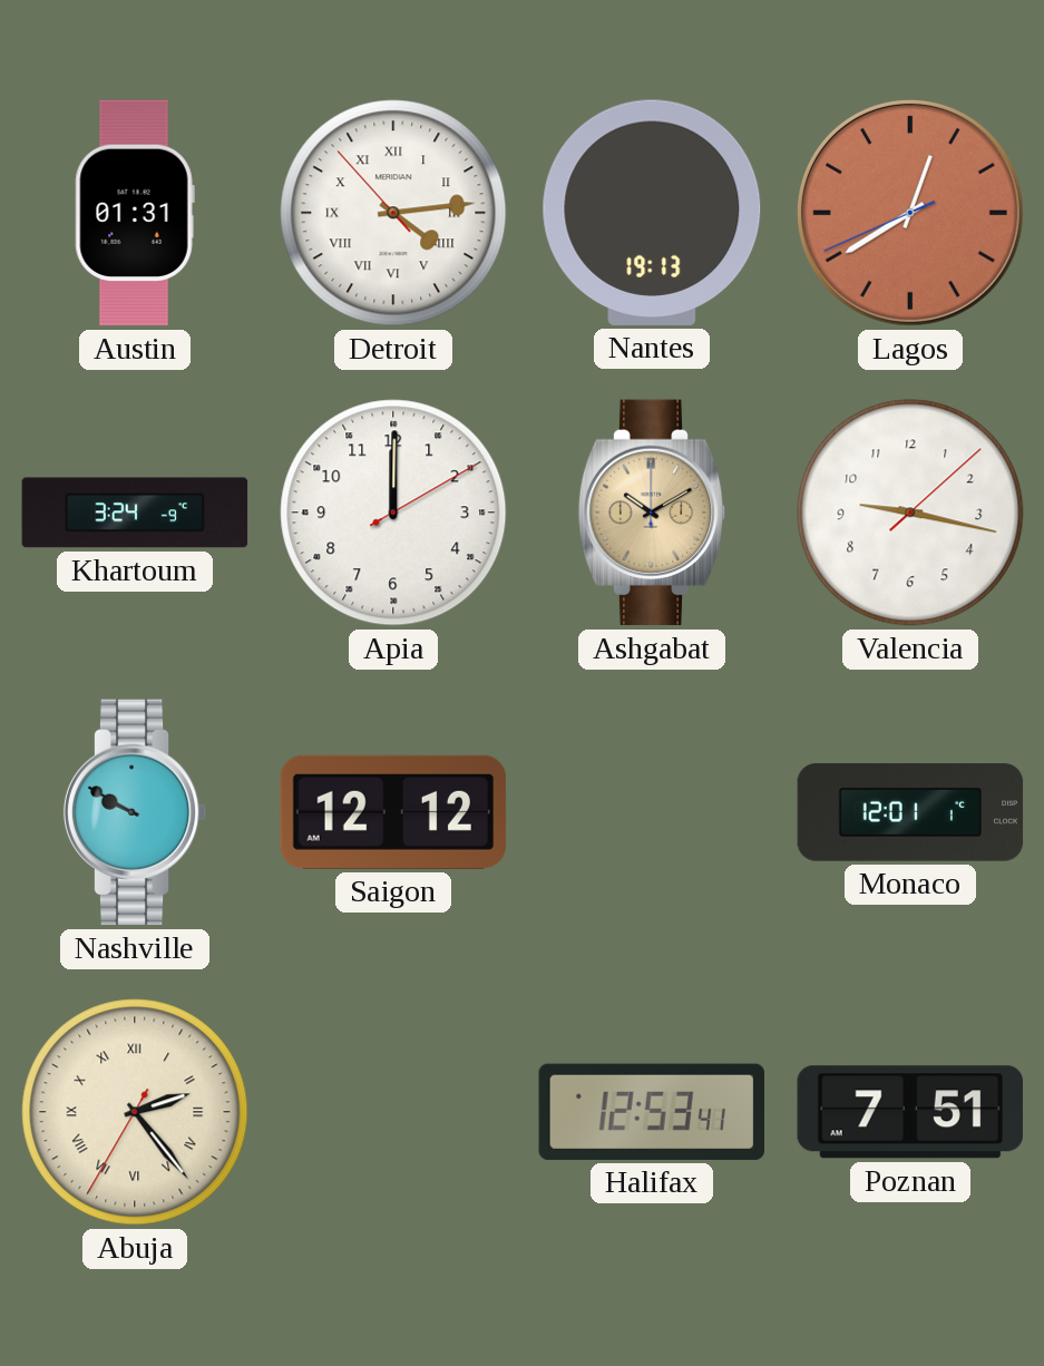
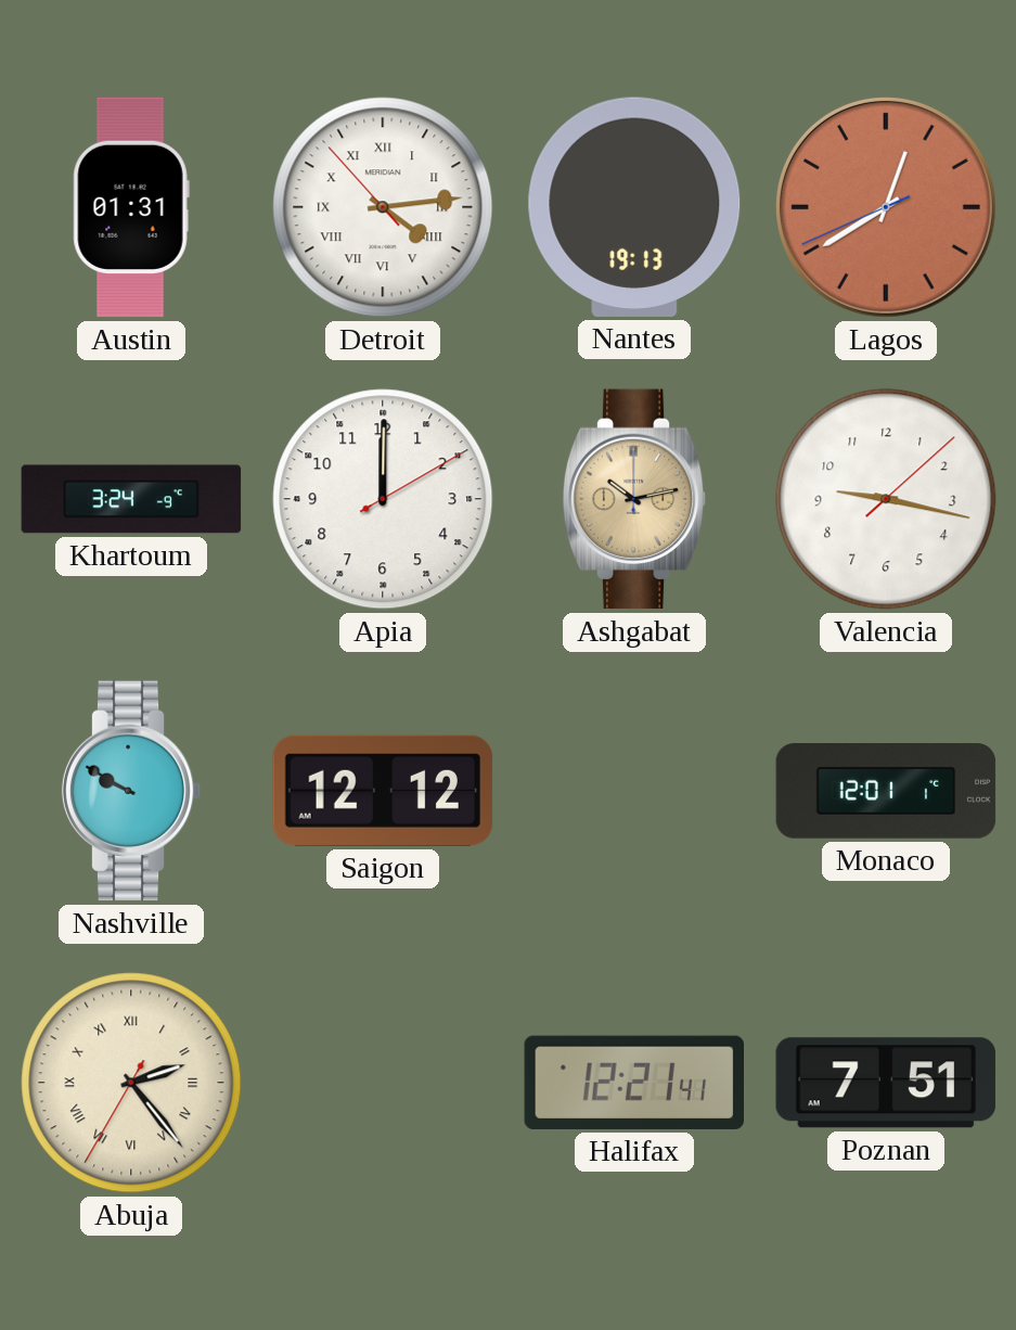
Ashgabat: 10:10 -> 10:13 (634, 499)
Halifax: 12:53 -> 12:21 (633, 1083)
